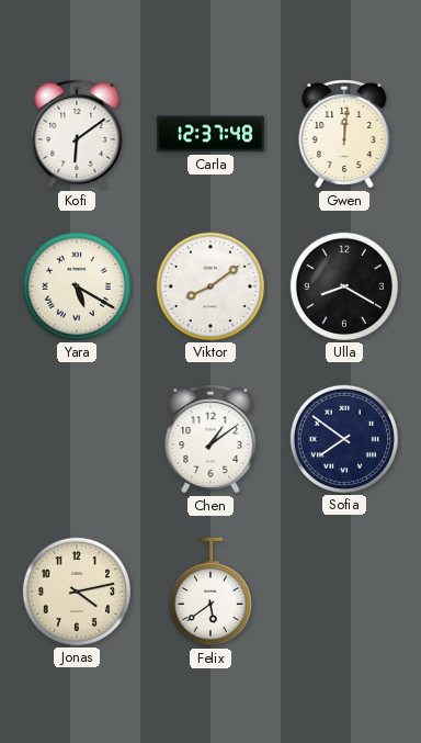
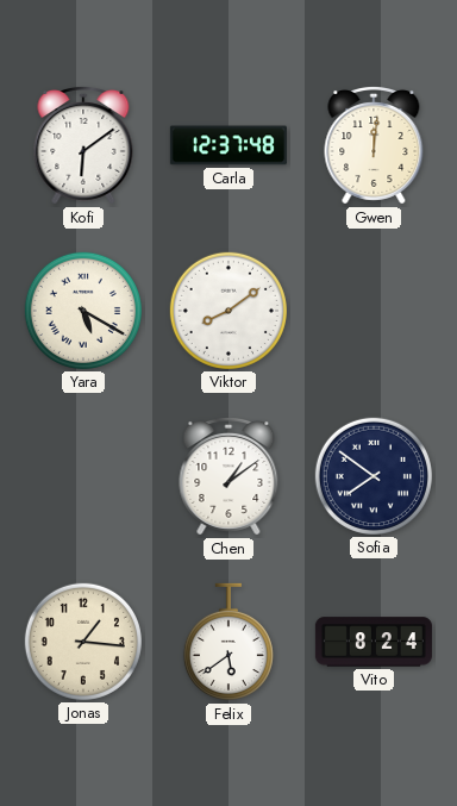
Ulla: 8:20 -> none (344, 286)
Jonas: 4:13 -> 1:16 (83, 642)
Vito: none -> 8:24 (374, 642)
